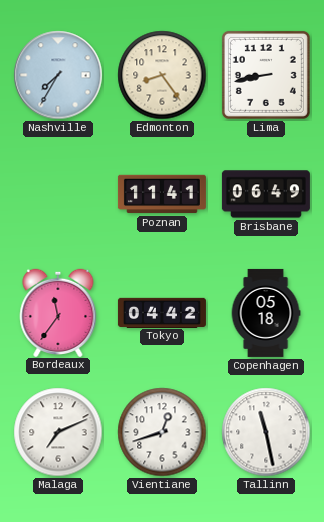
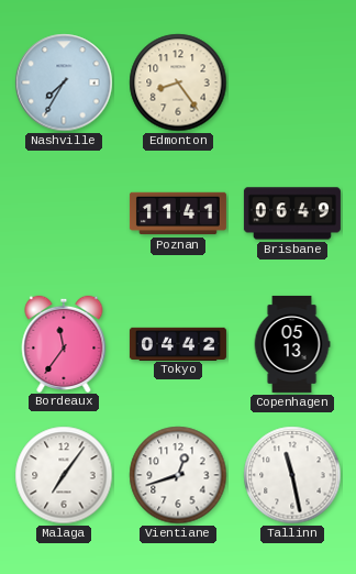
Lima: 8:43 -> none (266, 75)
Copenhagen: 05:18 -> 05:13 (292, 344)
Malaga: 7:11 -> 7:06 (64, 475)
